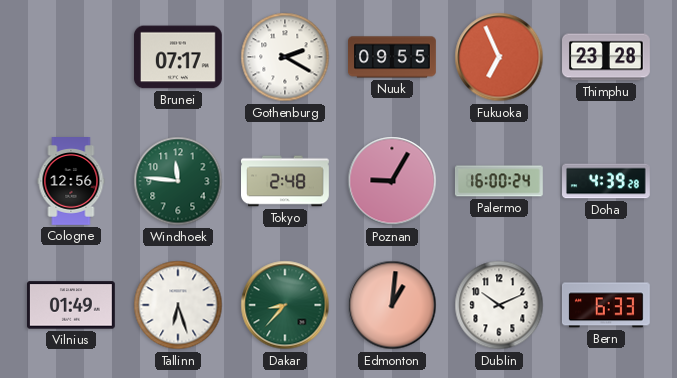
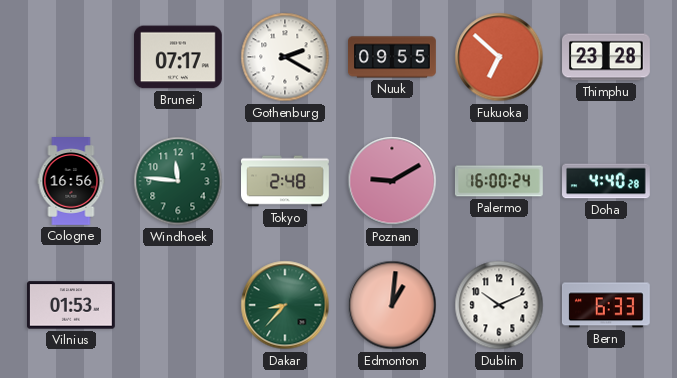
Fukuoka: 6:56 -> 6:52 (499, 57)
Cologne: 12:56 -> 16:56 (71, 182)
Poznan: 9:05 -> 9:10 (392, 181)
Doha: 4:39 -> 4:40 (607, 181)
Vilnius: 01:49 -> 01:53 (72, 305)
Tallinn: 6:27 -> none (178, 305)
